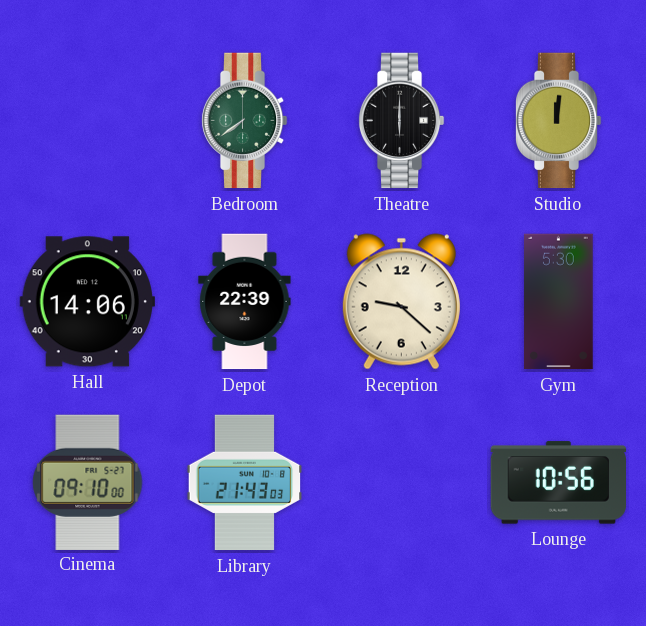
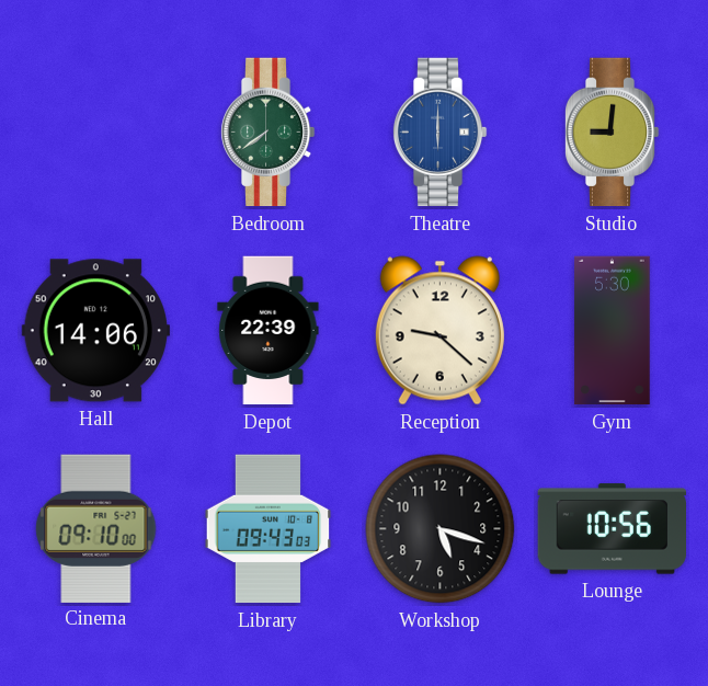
Theatre dial: black -> blue (439, 133)
Studio: 12:01 -> 9:01 (612, 133)
Library: 21:43 -> 09:43 (269, 529)
Workshop: none -> 5:18 (441, 529)
